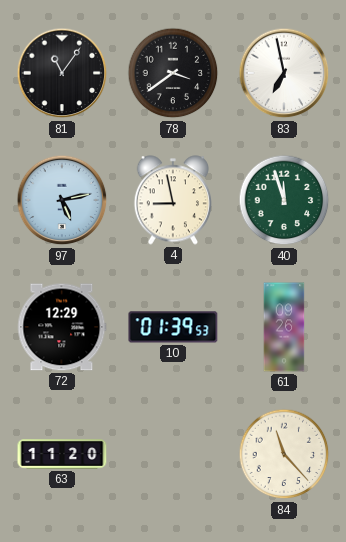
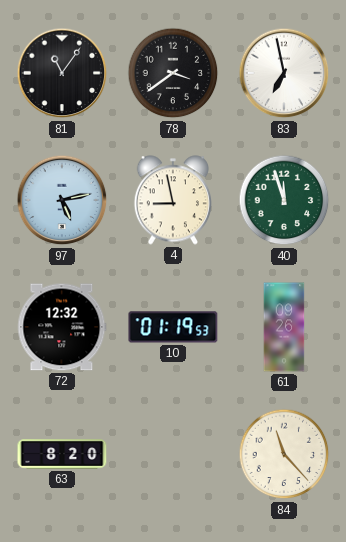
72: 12:29 -> 12:32 (62, 327)
10: 01:39 -> 01:19 (173, 327)
63: 11:20 -> 8:20 (62, 454)
